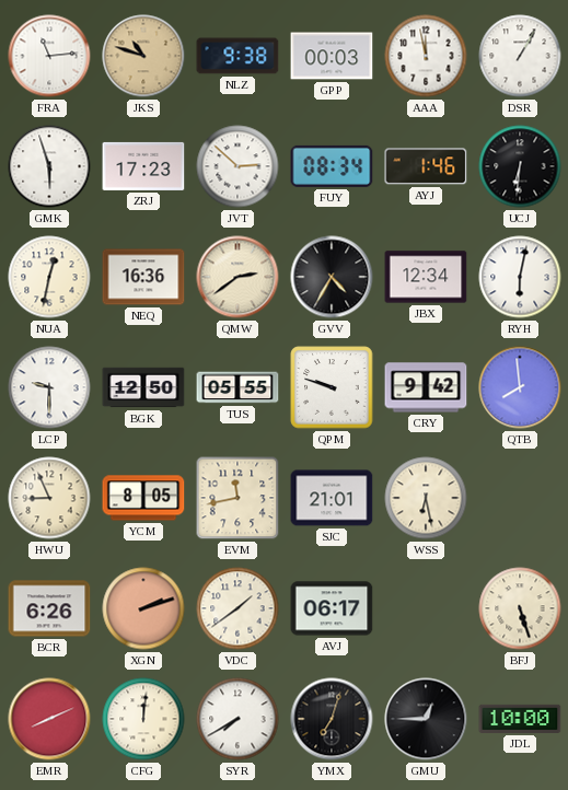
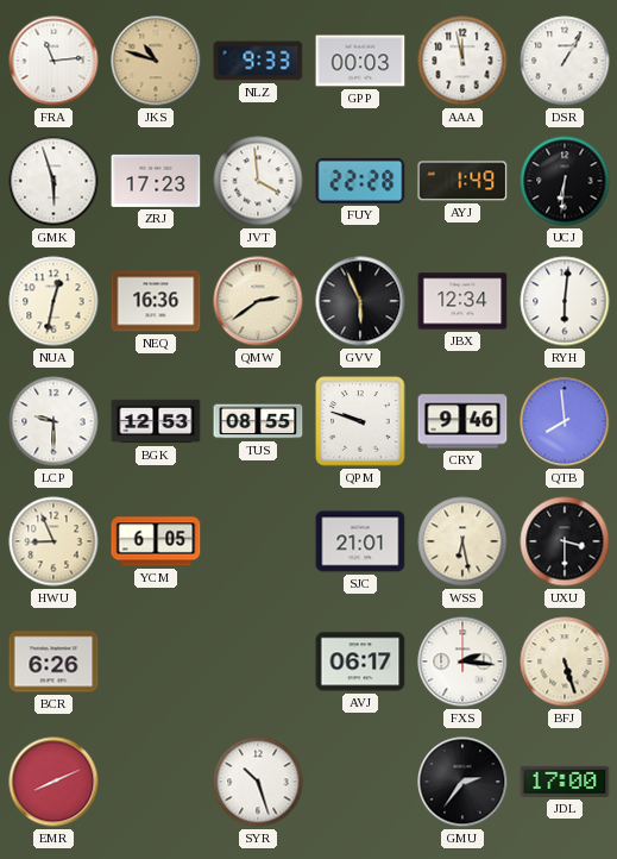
NLZ: 9:38 -> 9:33 (258, 61)
JVT: 2:52 -> 3:59 (258, 181)
FUY: 08:34 -> 22:28 (360, 181)
AYJ: 1:46 -> 1:49 (462, 181)
GVV: 4:35 -> 5:56 (360, 301)
RYH: 6:02 -> 6:01 (565, 301)
BGK: 12:50 -> 12:53 (156, 421)
TUS: 05:55 -> 08:55 (258, 421)
CRY: 9:42 -> 9:46 (462, 421)
YCM: 8:05 -> 6:05 (156, 541)
EVM: 11:43 -> none (237, 498)
UXU: none -> 3:30 (565, 541)
XGN: 2:12 -> none (143, 608)
VDC: 1:39 -> none (237, 608)
FXS: none -> 2:16 (462, 662)
CFG: 12:01 -> none (143, 719)
SYR: 7:40 -> 10:27 (258, 782)
YMX: 7:03 -> none (332, 719)
GMU: 12:45 -> 2:36 (462, 782)
JDL: 10:00 -> 17:00 (565, 782)
